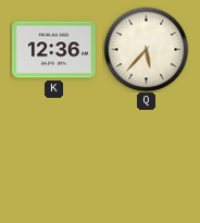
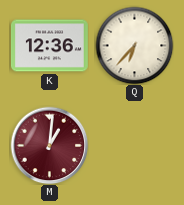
Q: 5:37 -> 6:37 (134, 45)
M: none -> 1:01 (49, 145)
